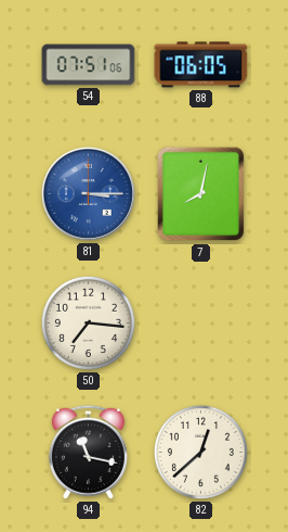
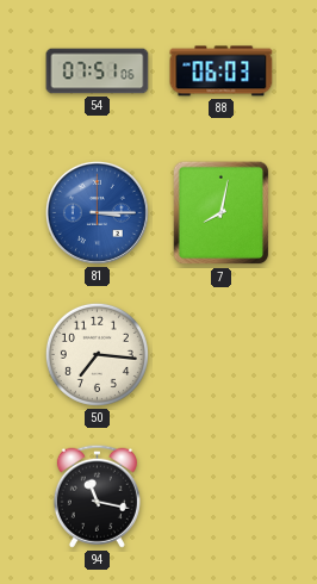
88: 06:05 -> 06:03 (222, 72)
82: 12:38 -> none (200, 452)
